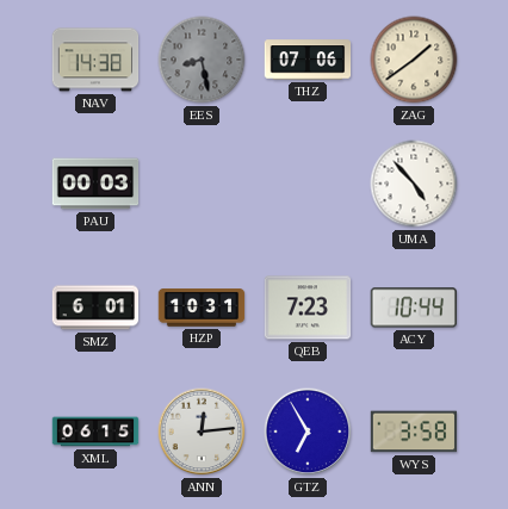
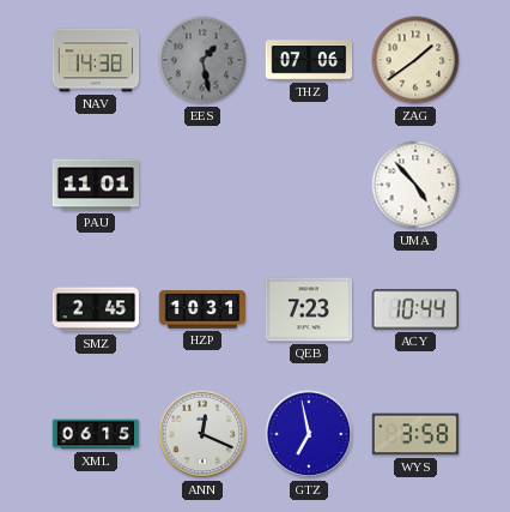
EES: 8:28 -> 1:28 (202, 60)
PAU: 00:03 -> 11:01 (96, 185)
SMZ: 6:01 -> 2:45 (96, 309)
ANN: 12:14 -> 12:19 (202, 434)
GTZ: 6:55 -> 6:58 (309, 434)
